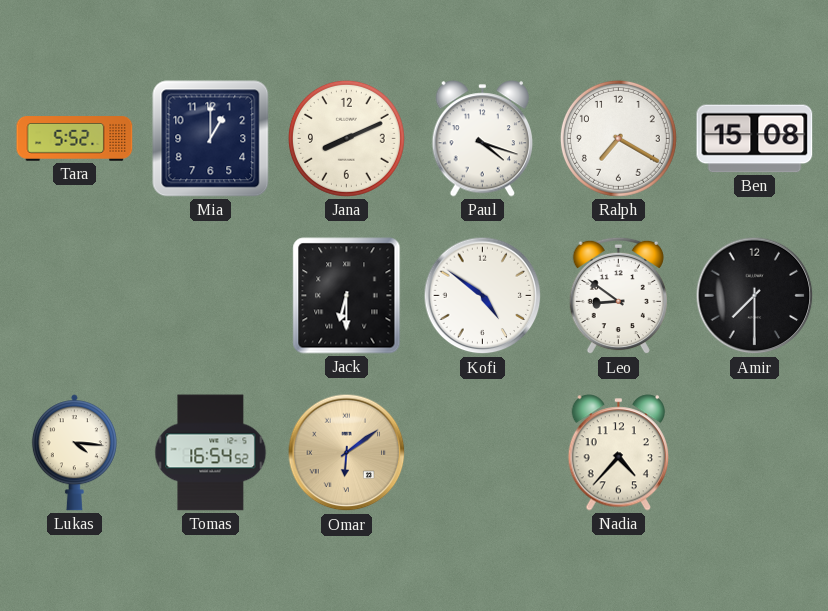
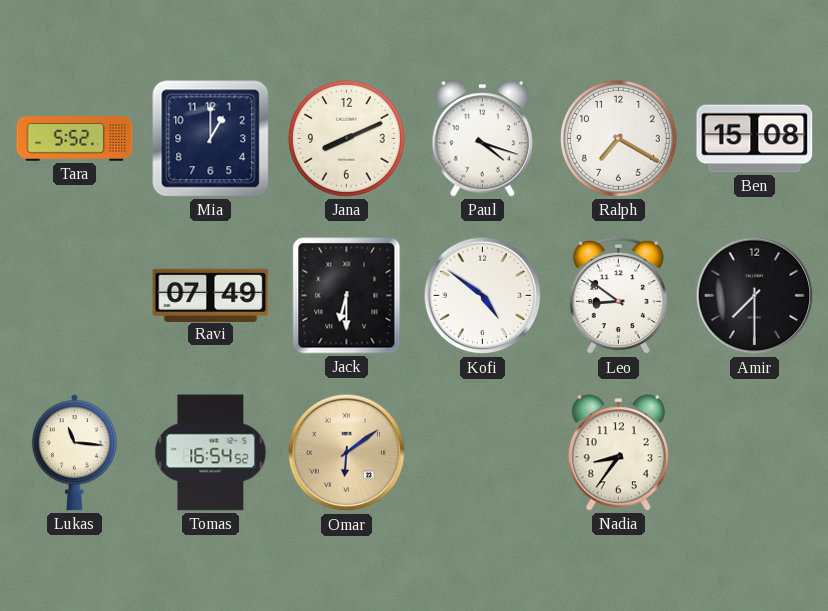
Ravi: none -> 07:49 (211, 295)
Lukas: 4:16 -> 11:16 (74, 453)
Nadia: 4:37 -> 8:36 (618, 453)
